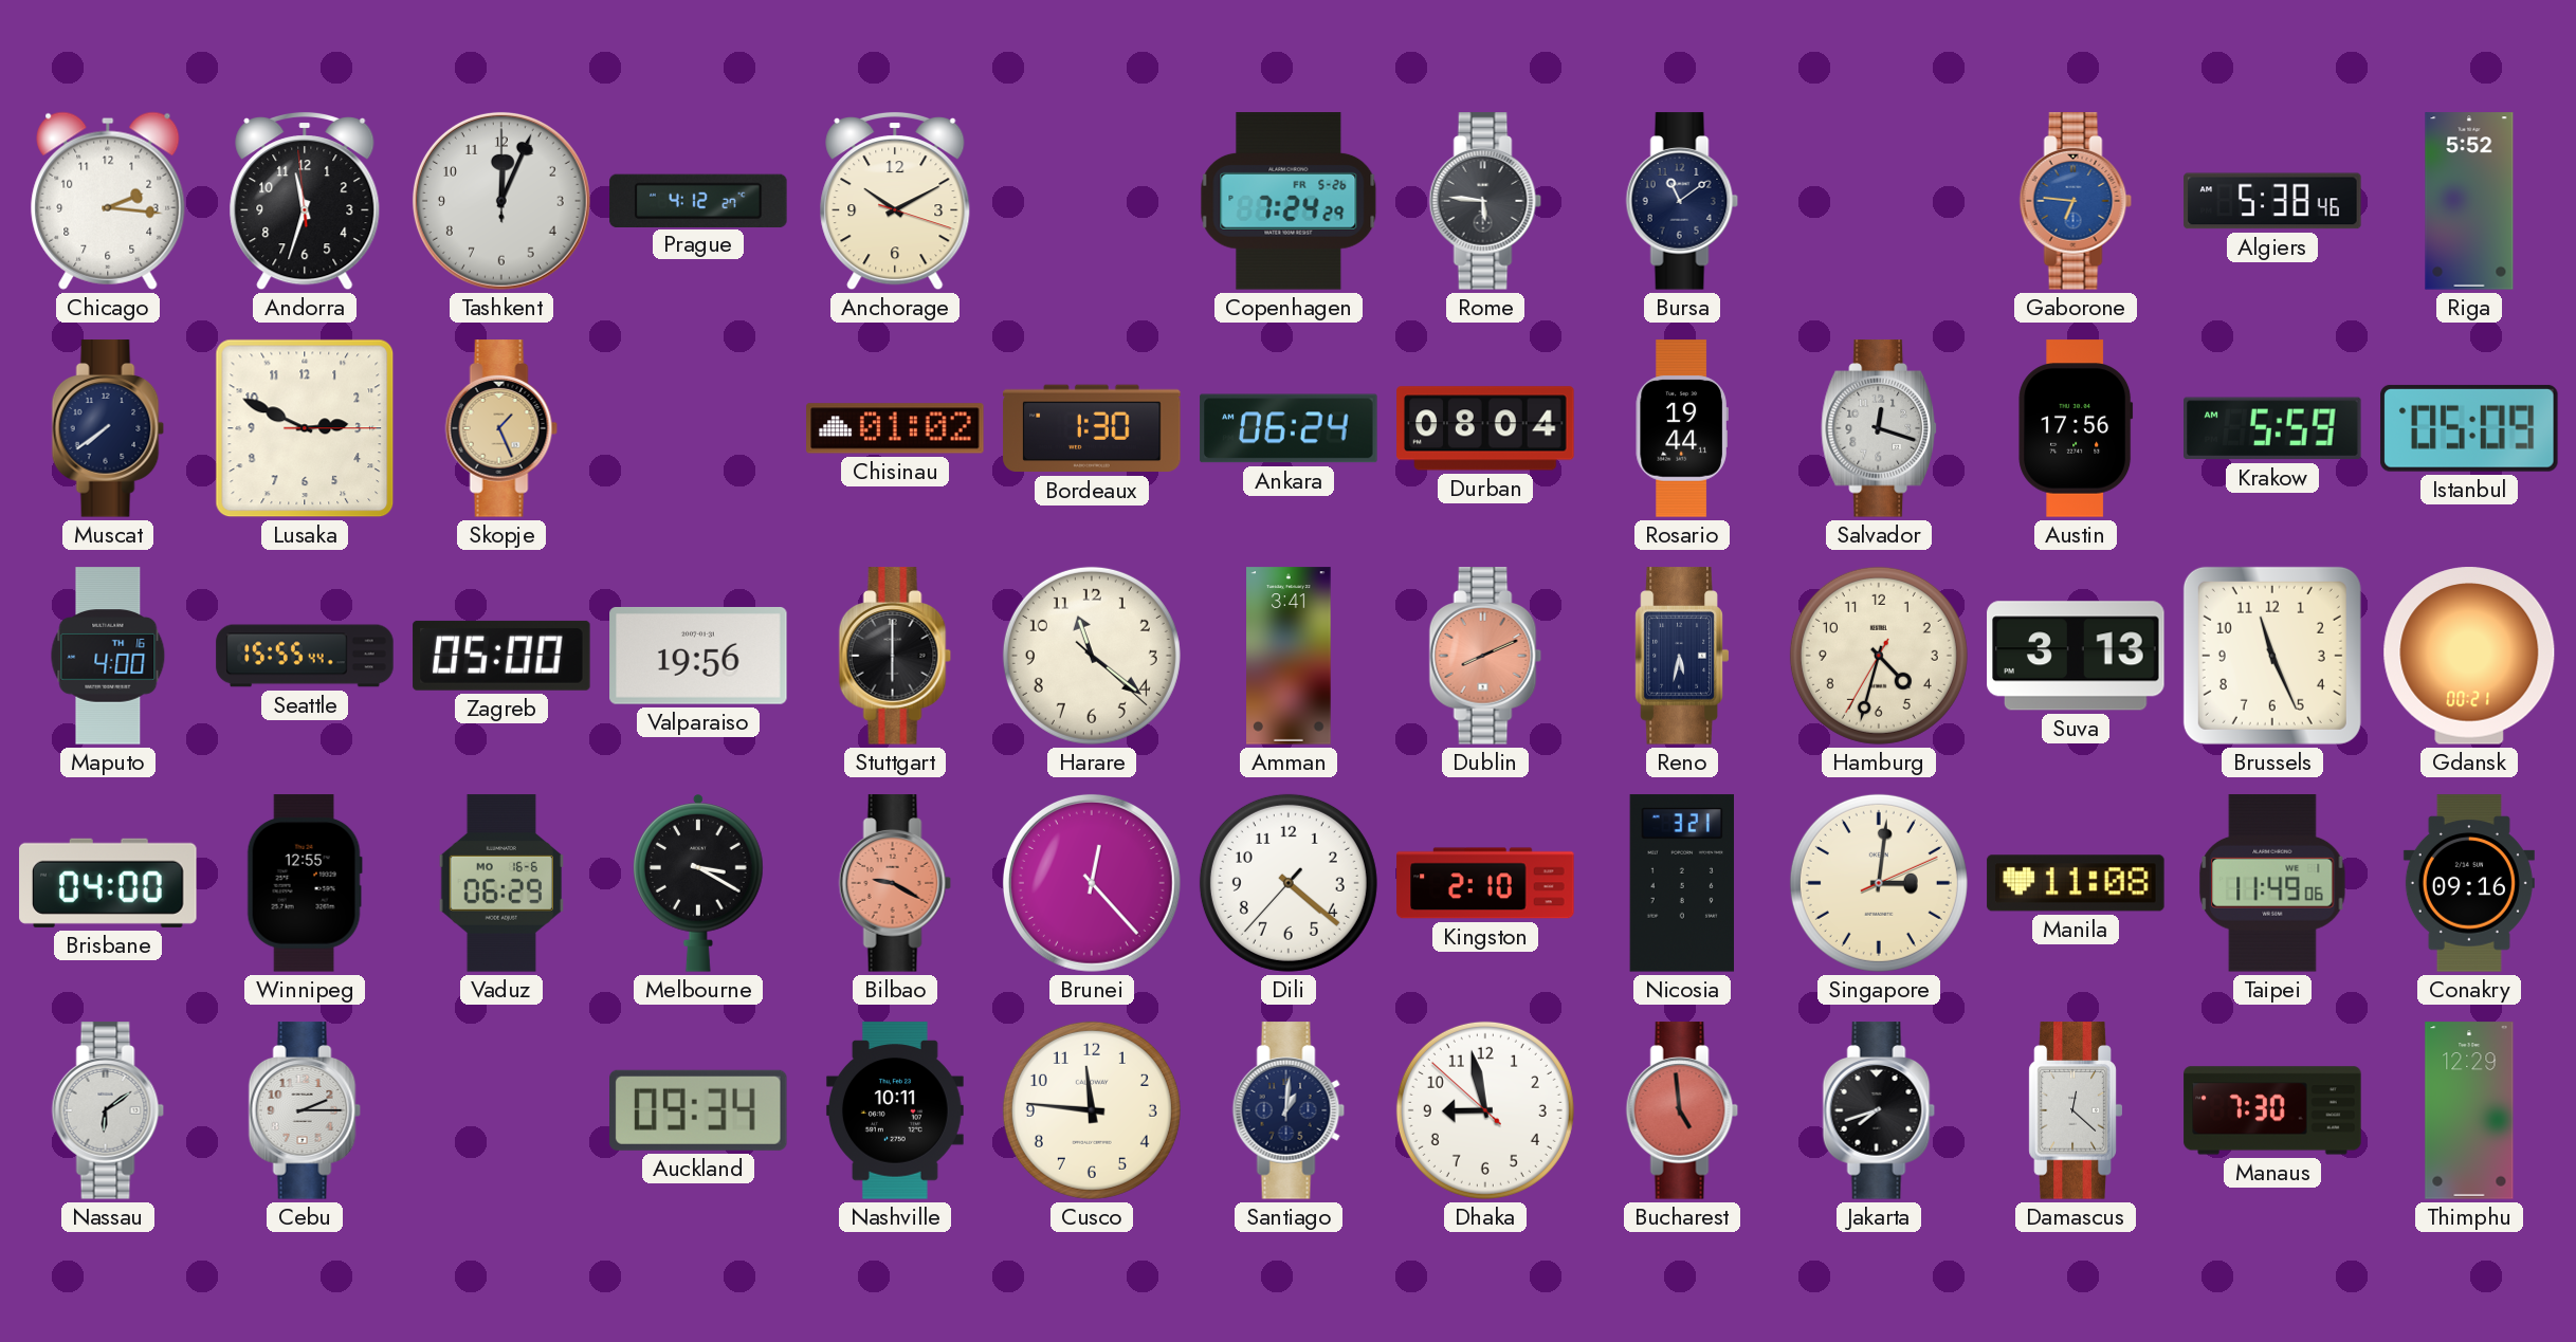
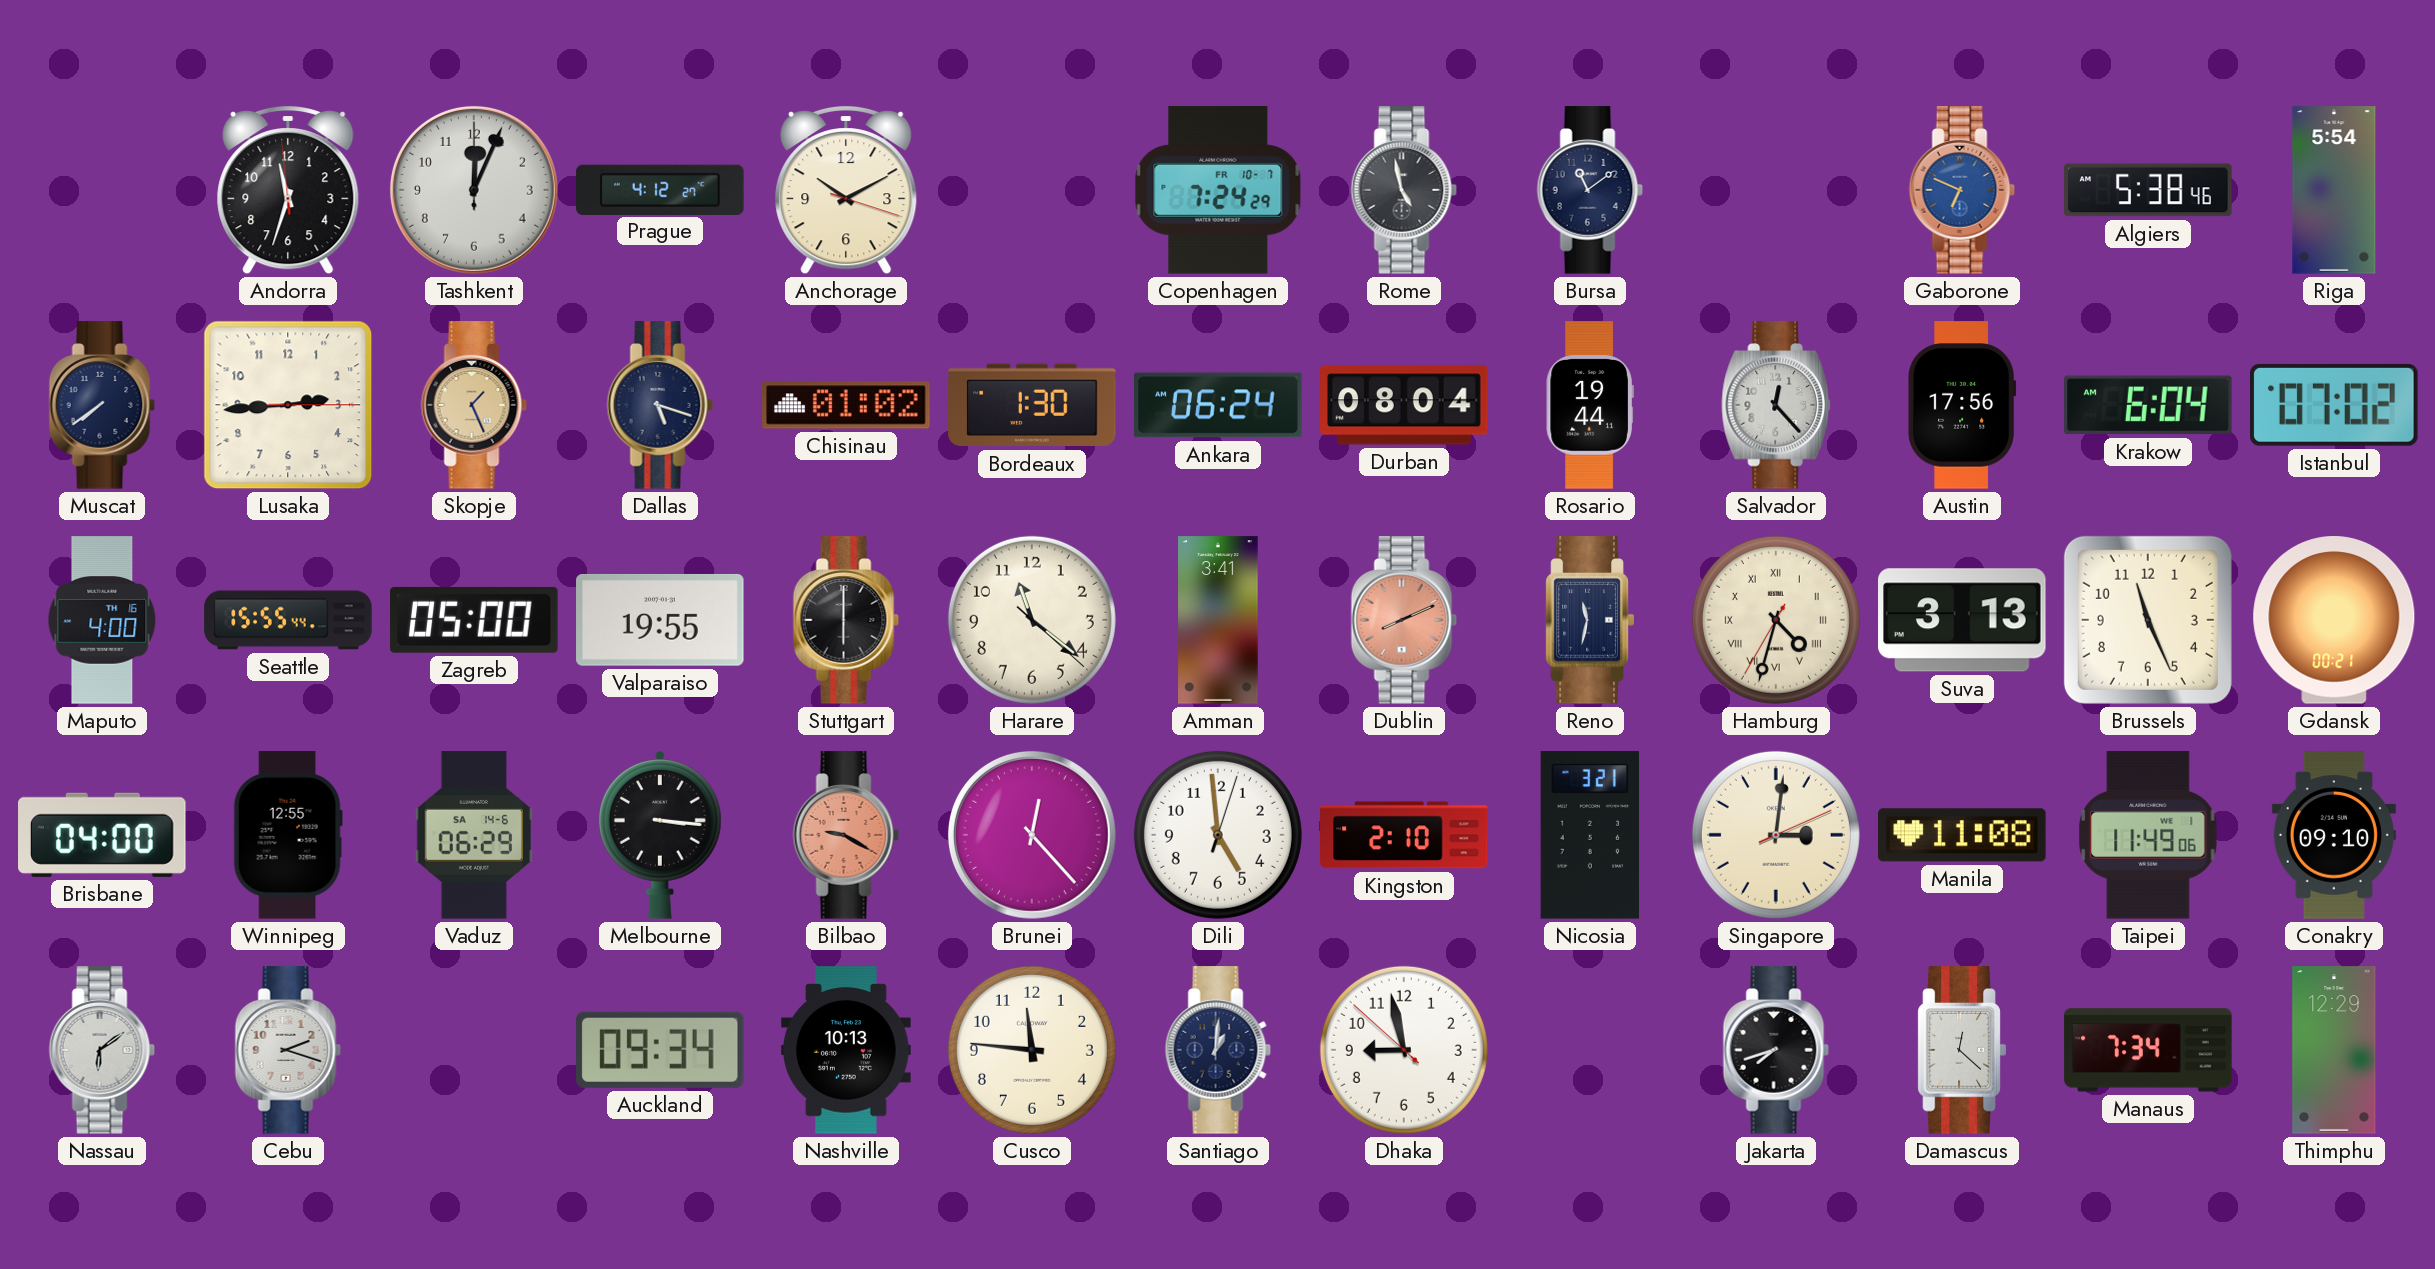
Chicago: 2:16 -> none (108, 201)
Copenhagen date: FR 5-26 -> FR 10-7 (1218, 190)
Rome: 5:46 -> 4:58 (1404, 190)
Gaborone: 6:46 -> 6:49 (1962, 190)
Riga: 5:52 -> 5:54 (2334, 190)
Lusaka: 2:49 -> 2:44 (288, 405)
Dallas: none -> 5:18 (660, 405)
Salvador: 12:18 -> 12:23 (1777, 405)
Krakow: 5:59 -> 6:04 (2149, 405)
Istanbul: 05:09 -> 07:02 (2334, 405)
Valparaiso: 19:56 -> 19:55 (660, 620)
Reno: 5:32 -> 11:32 (1590, 620)
Hamburg numerals: Arabic -> Roman (1776, 620)
Vaduz date: MO 16-6 -> SA 14-6 (473, 835)
Melbourne: 3:20 -> 3:16 (661, 835)
Dili: 4:21 -> 4:59 (1218, 835)
Conakry: 09:16 -> 09:10 (2334, 835)
Cebu: 2:15 -> 2:18 (288, 1050)
Nashville: 10:11 -> 10:13 (846, 1050)
Bucharest: 4:59 -> none (1682, 1110)
Manaus: 7:30 -> 7:34 (2148, 1050)
